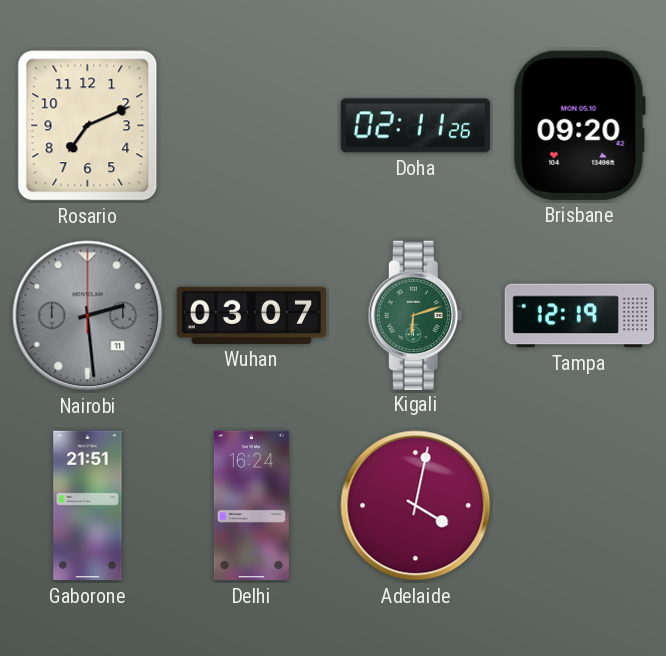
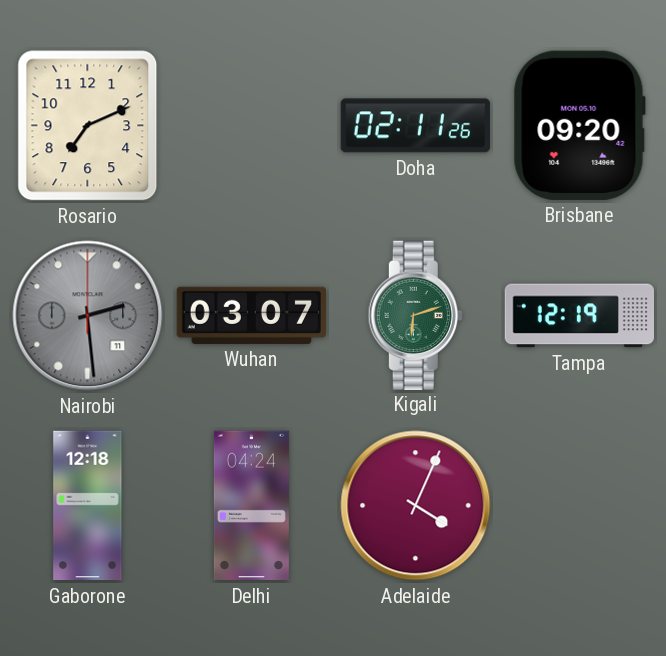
Gaborone: 21:51 -> 12:18 (88, 506)
Delhi: 16:24 -> 04:24 (251, 506)
Adelaide: 4:02 -> 4:04 (416, 506)
